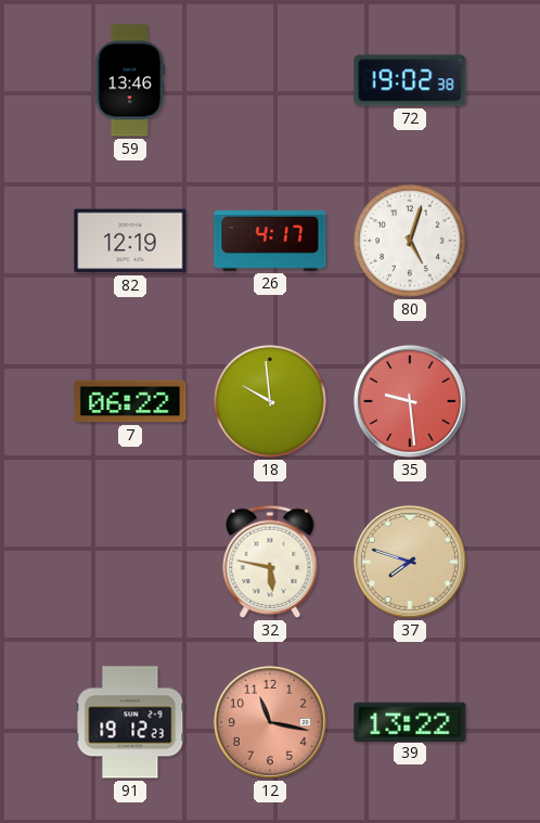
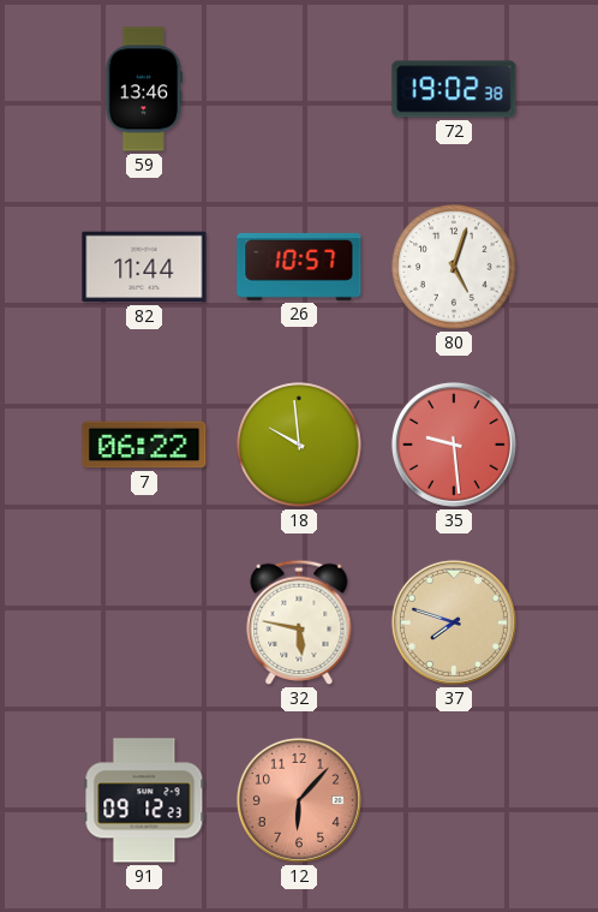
82: 12:19 -> 11:44 (144, 267)
26: 4:17 -> 10:57 (299, 267)
91: 19:12 -> 09:12 (144, 800)
12: 11:17 -> 6:07 (299, 800)
39: 13:22 -> none (410, 721)
